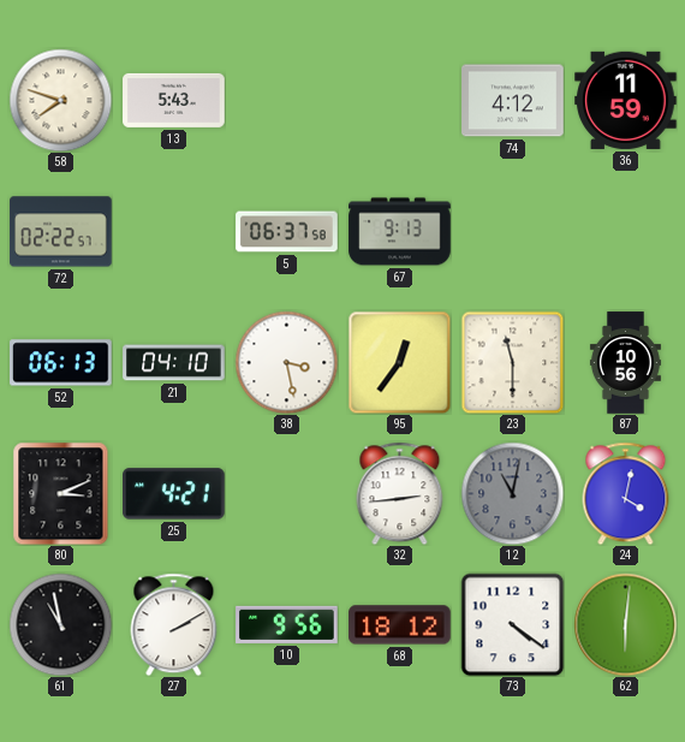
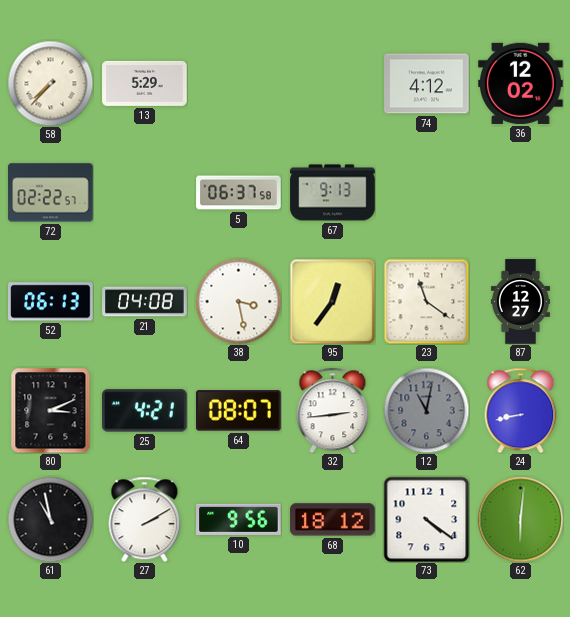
58: 7:48 -> 7:37 (50, 83)
13: 5:43 -> 5:29 (145, 83)
36: 11:59 -> 12:02 (521, 83)
21: 04:10 -> 04:08 (145, 302)
23: 11:30 -> 11:21 (426, 301)
87: 10:56 -> 12:27 (520, 302)
64: none -> 08:07 (239, 411)
24: 4:02 -> 8:43 (521, 410)
